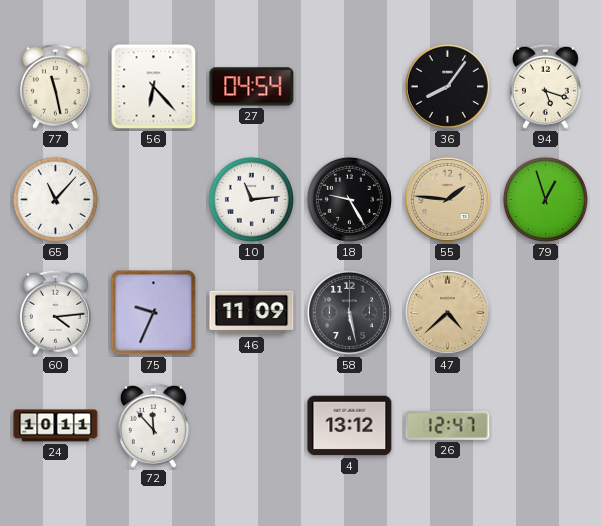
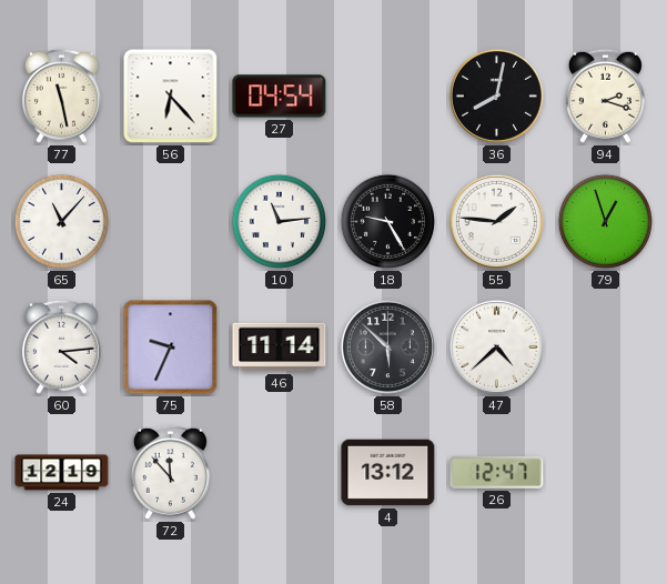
36: 8:06 -> 8:02 (496, 95)
94: 5:18 -> 2:18 (605, 95)
55 dial: champagne -> white (496, 221)
46: 11:09 -> 11:14 (280, 348)
58: 5:28 -> 5:52 (387, 346)
47 dial: champagne -> white (496, 346)
24: 10:11 -> 12:19 (62, 473)
